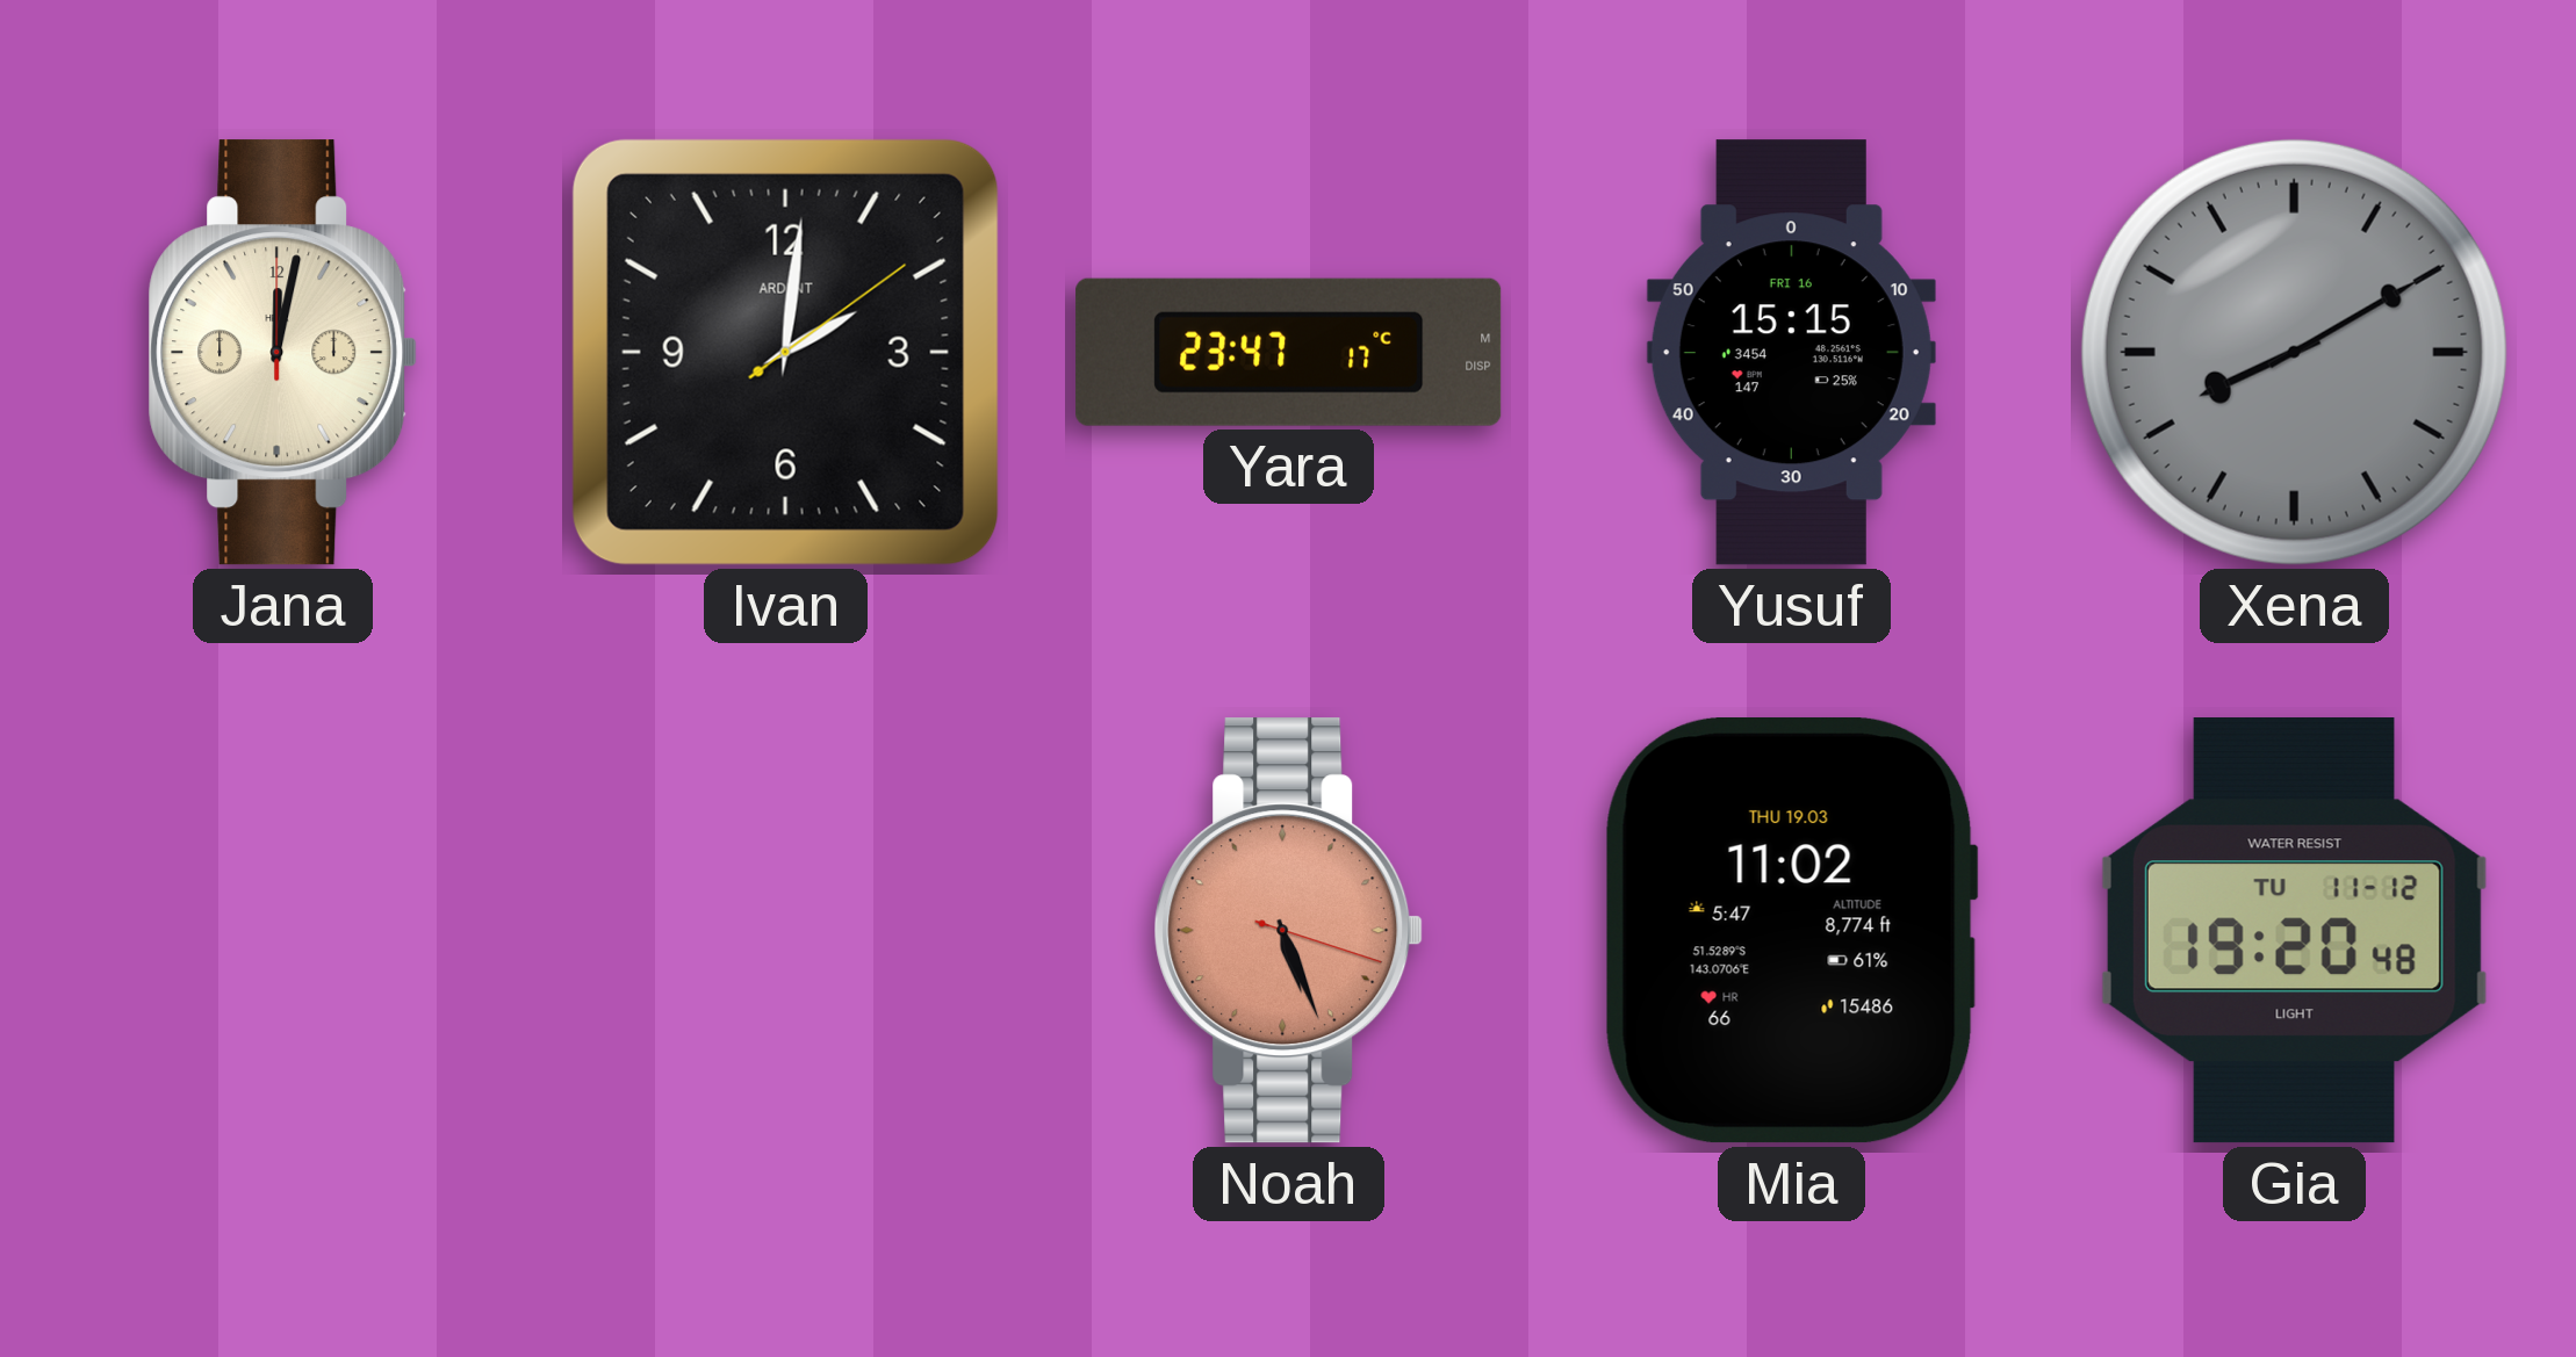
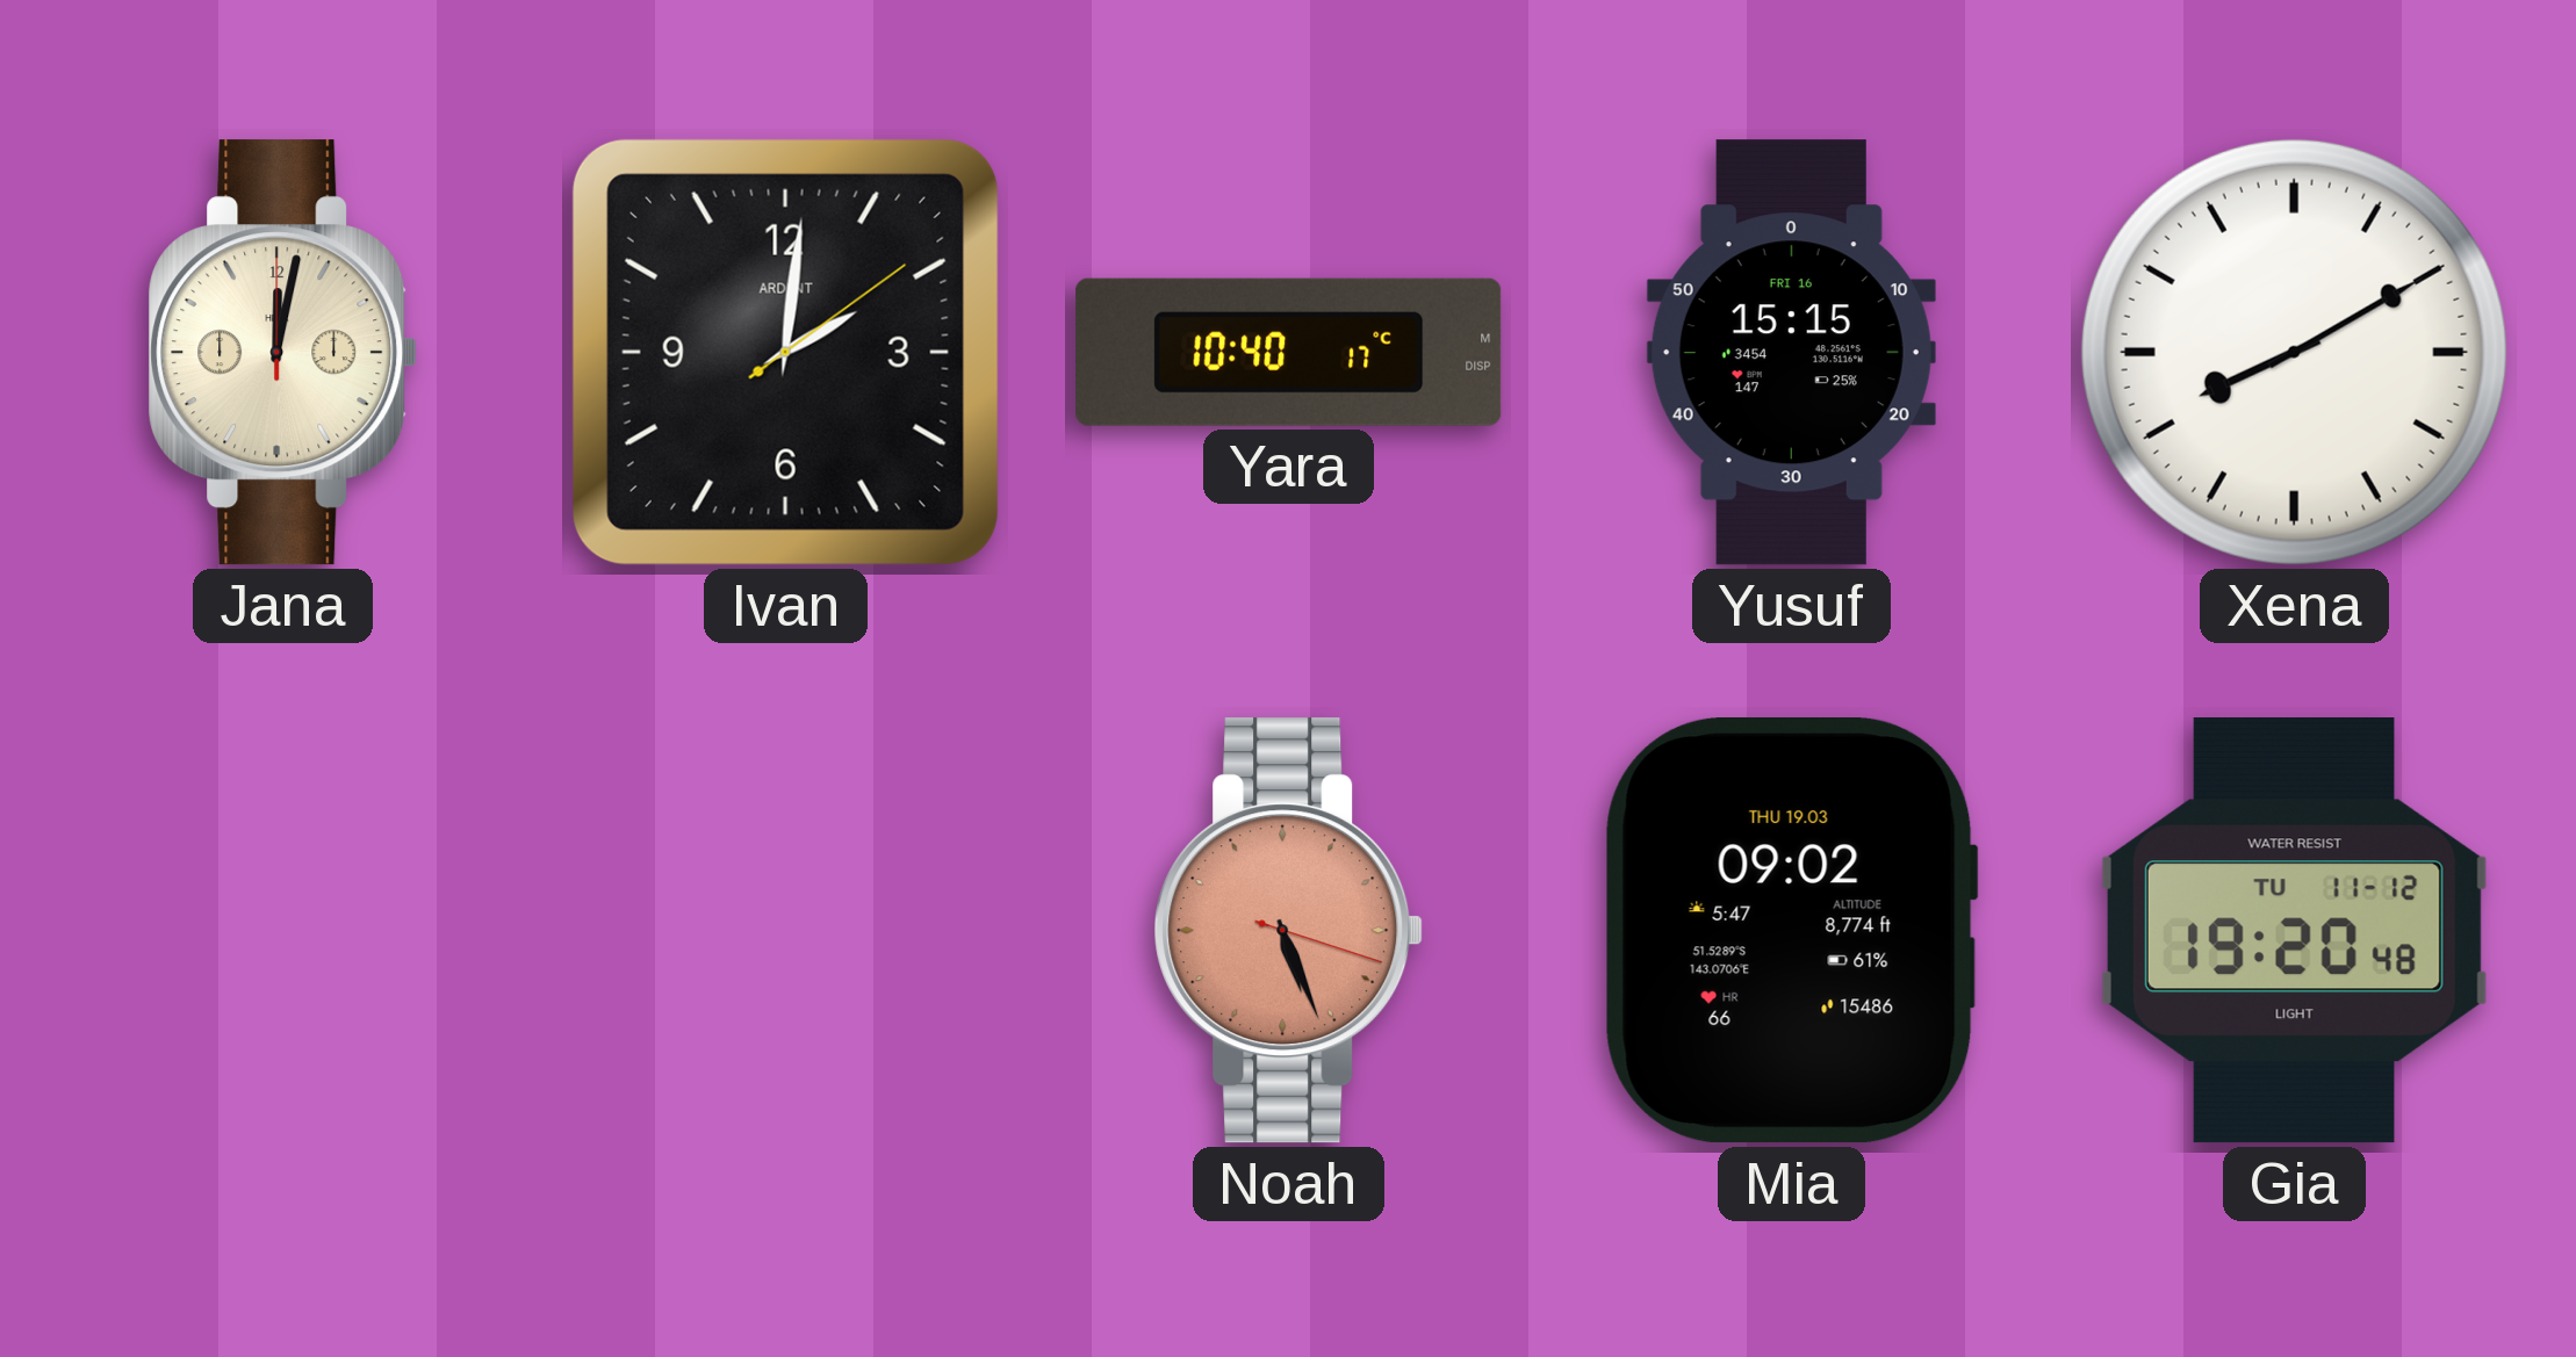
Yara: 23:47 -> 10:40 (1289, 352)
Xena dial: grey -> white (2294, 352)
Mia: 11:02 -> 09:02 (1791, 931)
